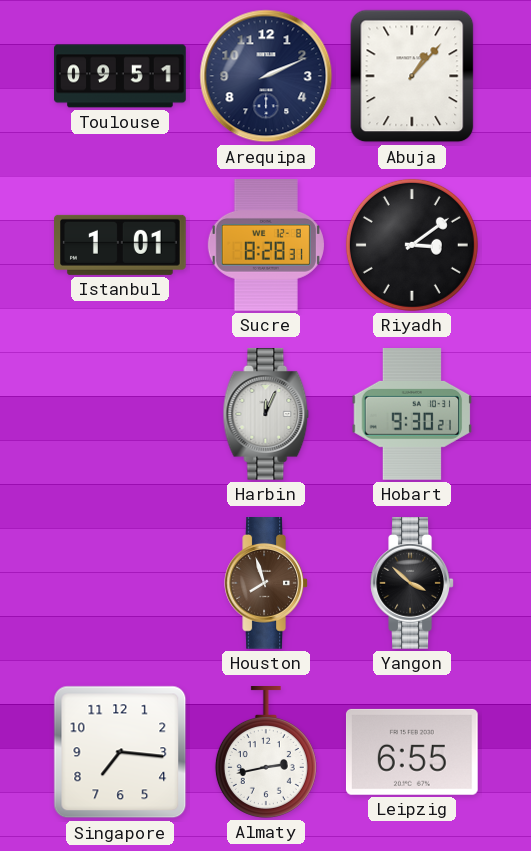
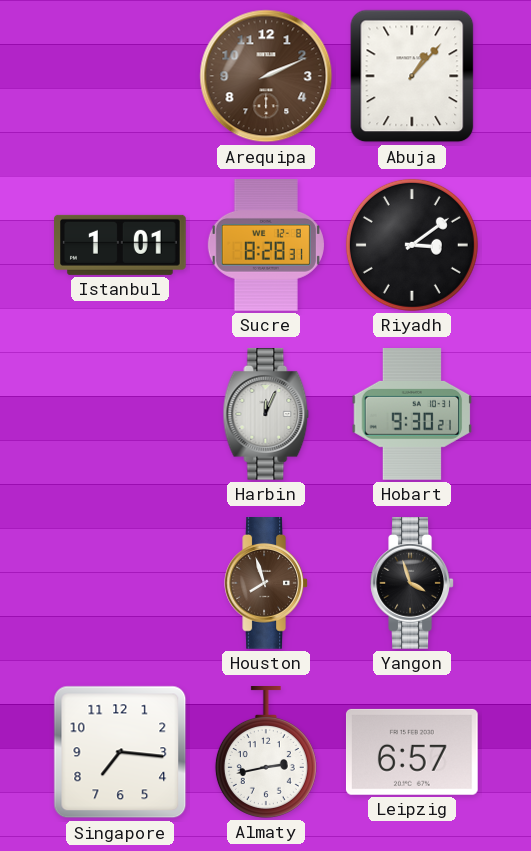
Toulouse: 09:51 -> none (120, 76)
Arequipa dial: navy -> brown (266, 76)
Yangon: 3:52 -> 3:57 (412, 583)
Leipzig: 6:55 -> 6:57 (412, 752)
